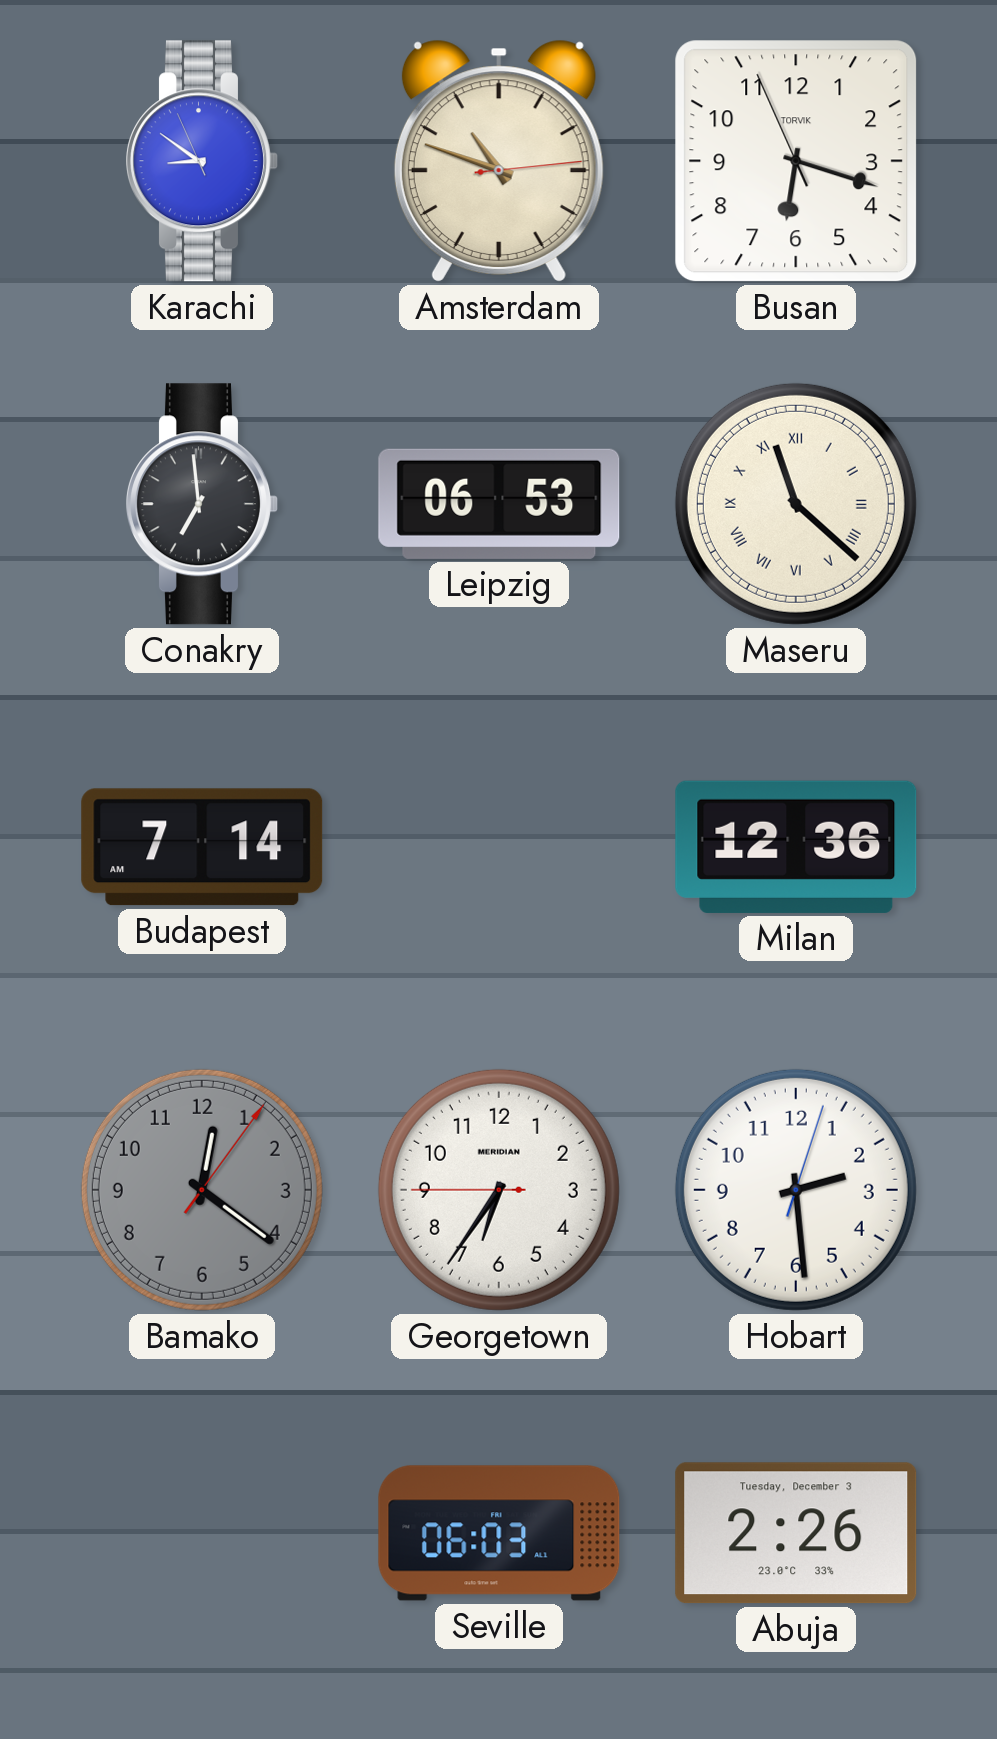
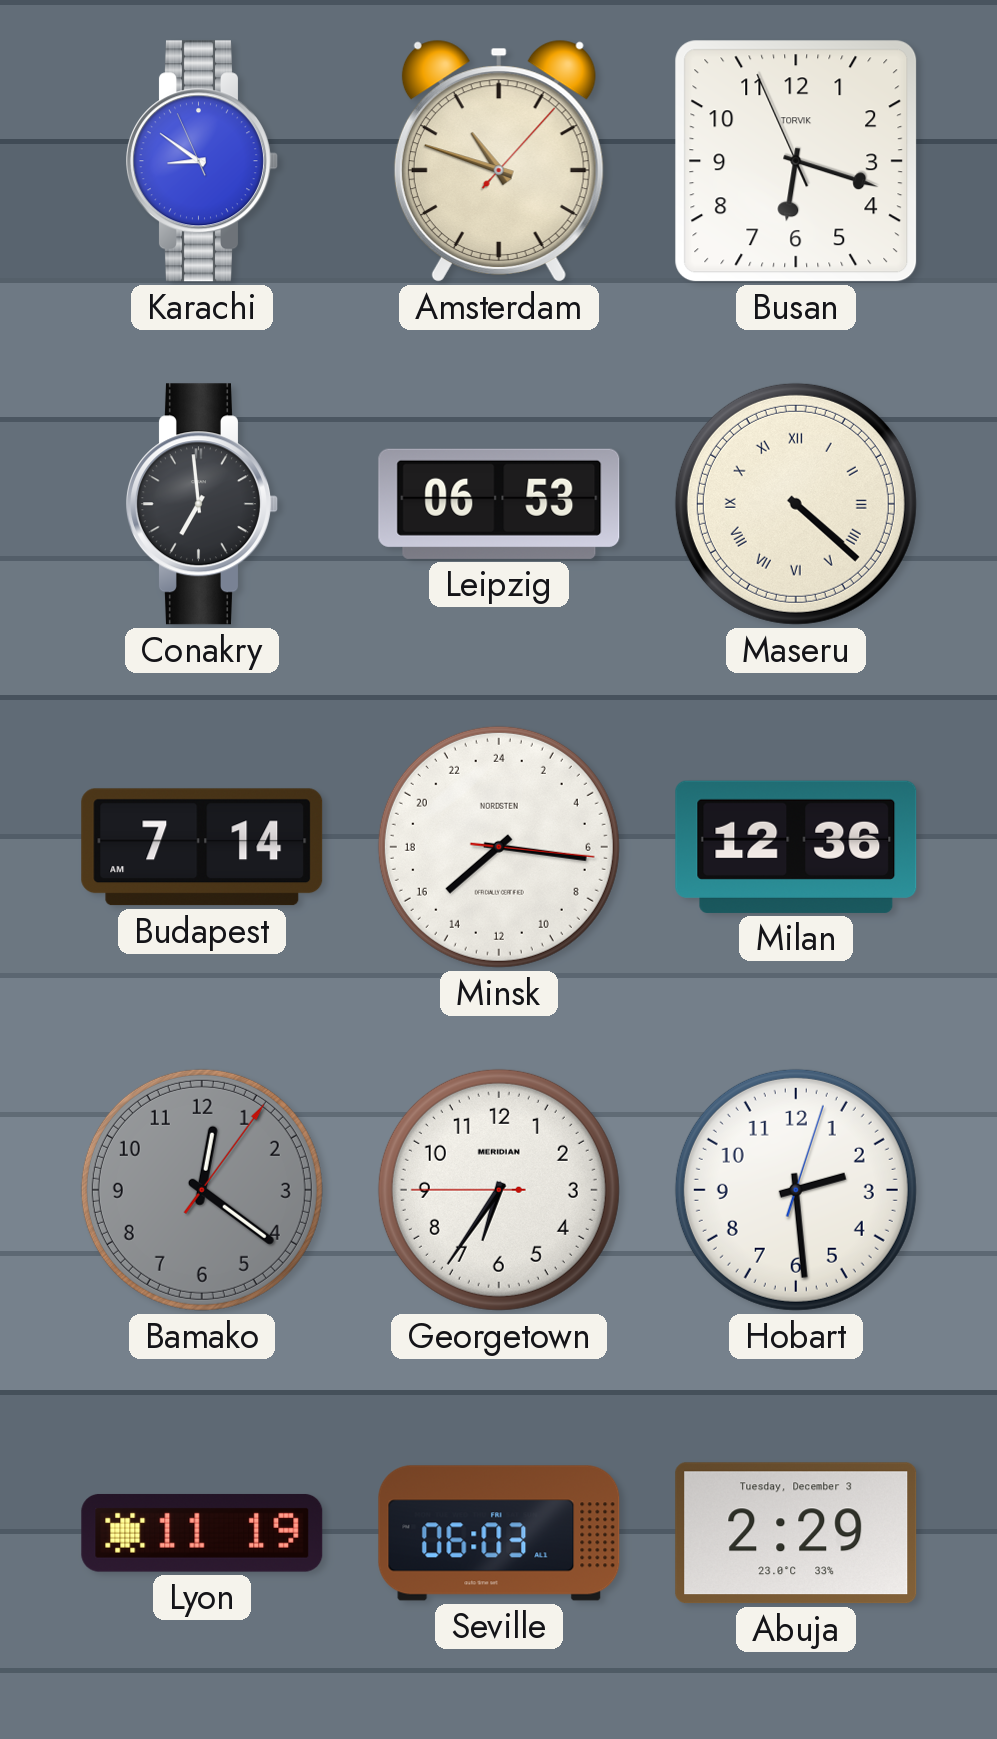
Amsterdam: 10:48:14 -> 10:48:07 (499, 161)
Maseru: 11:22 -> 4:22 (796, 504)
Minsk: none -> 15:16 (499, 847)
Lyon: none -> 11:19 (202, 1533)
Abuja: 2:26 -> 2:29 (796, 1533)
